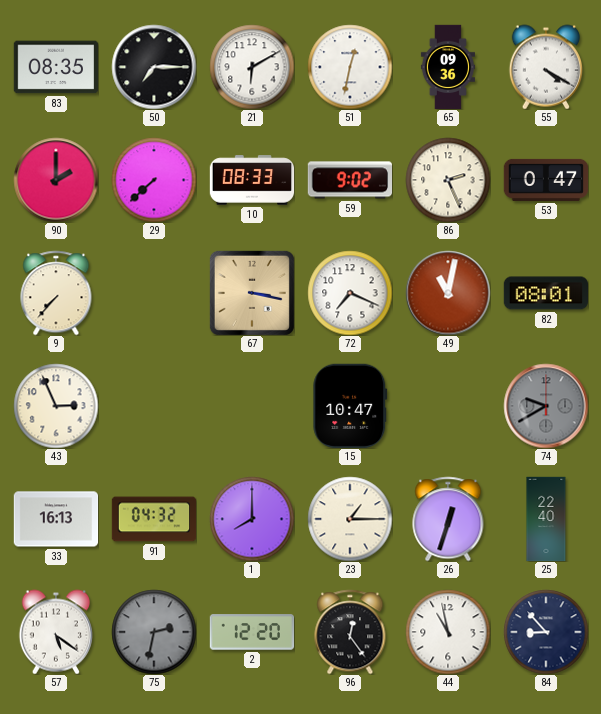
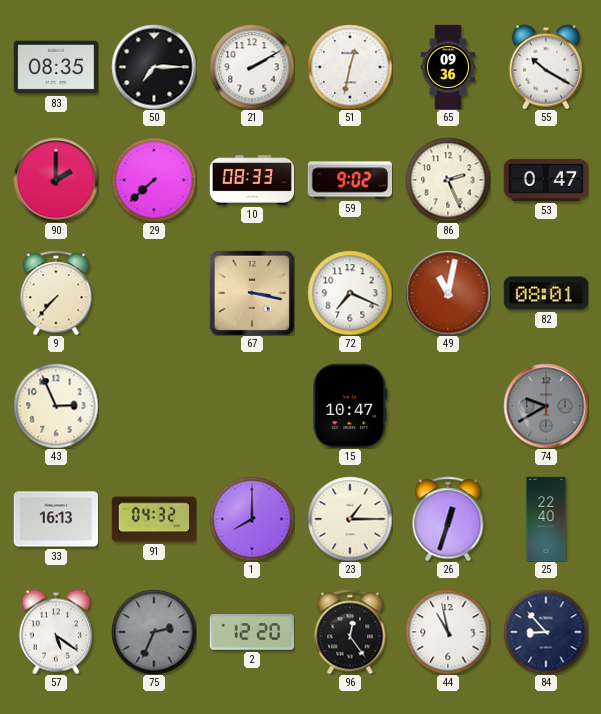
21: 6:10 -> 2:10 (252, 67)
55: 4:20 -> 10:20 (545, 67)
75: 2:32 -> 2:34 (154, 632)
